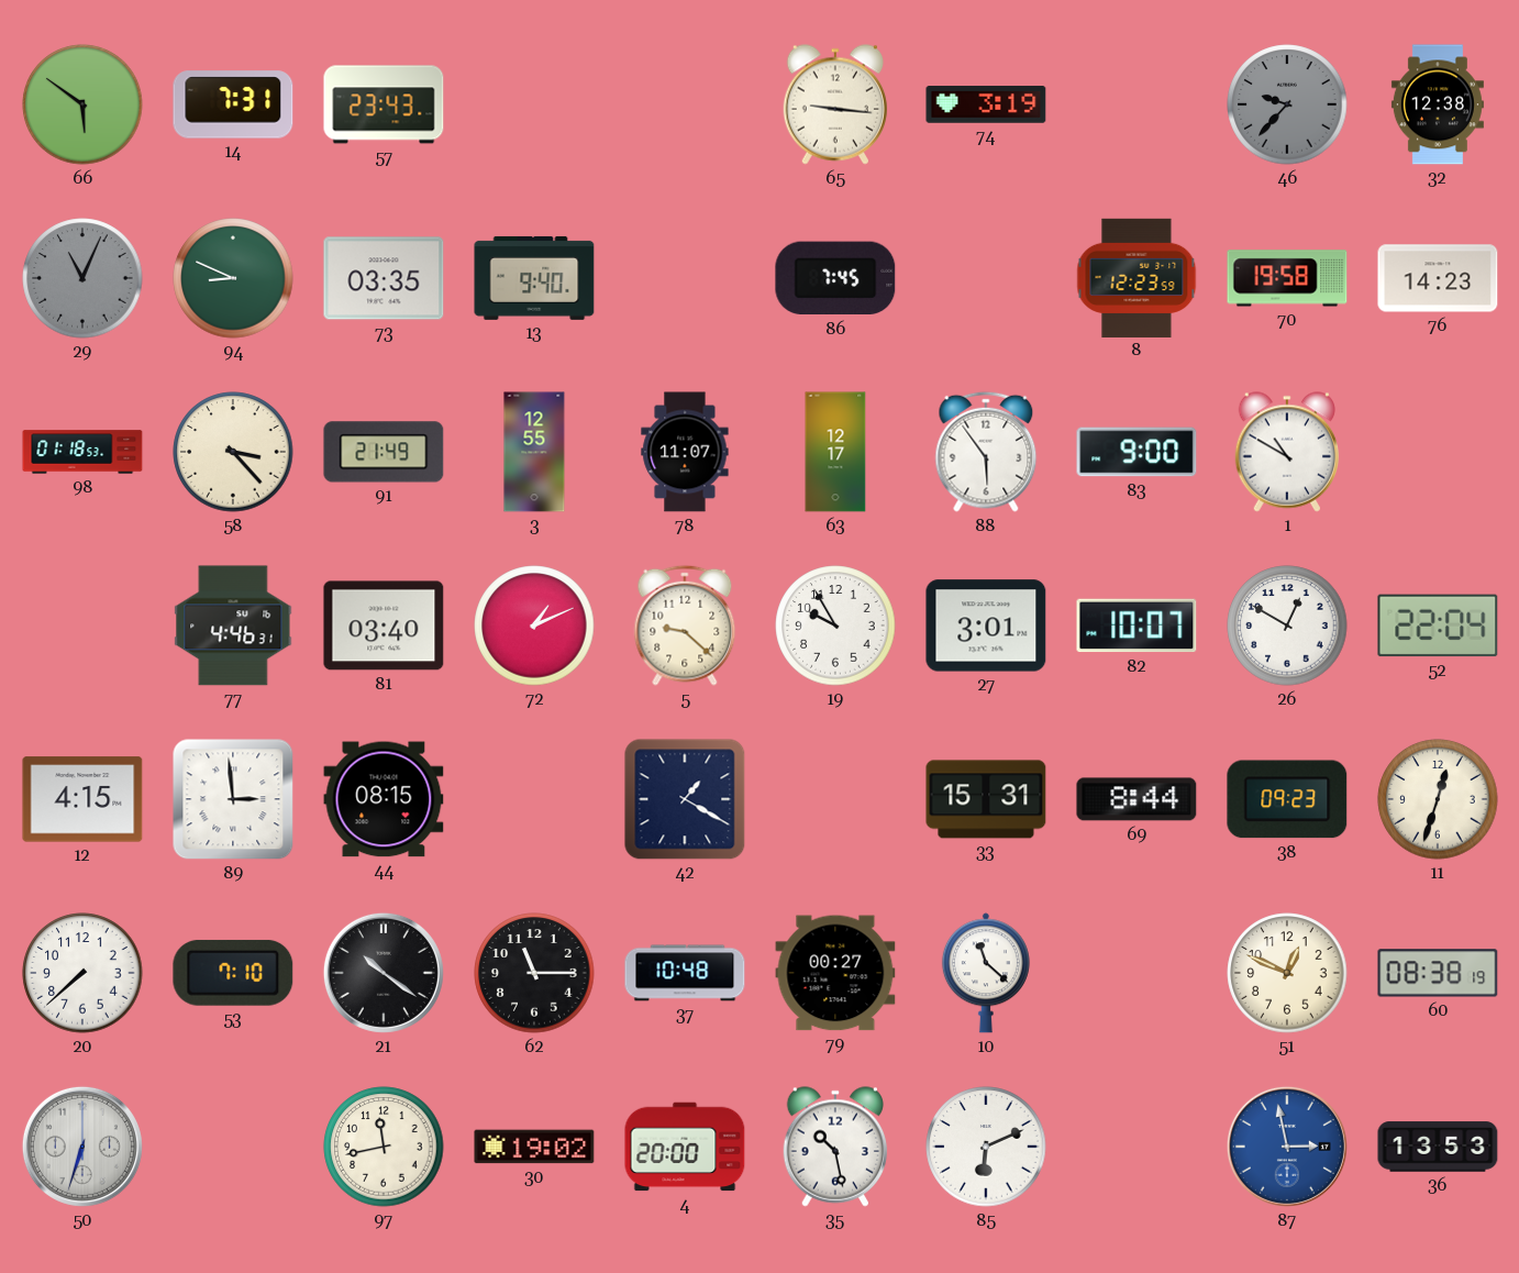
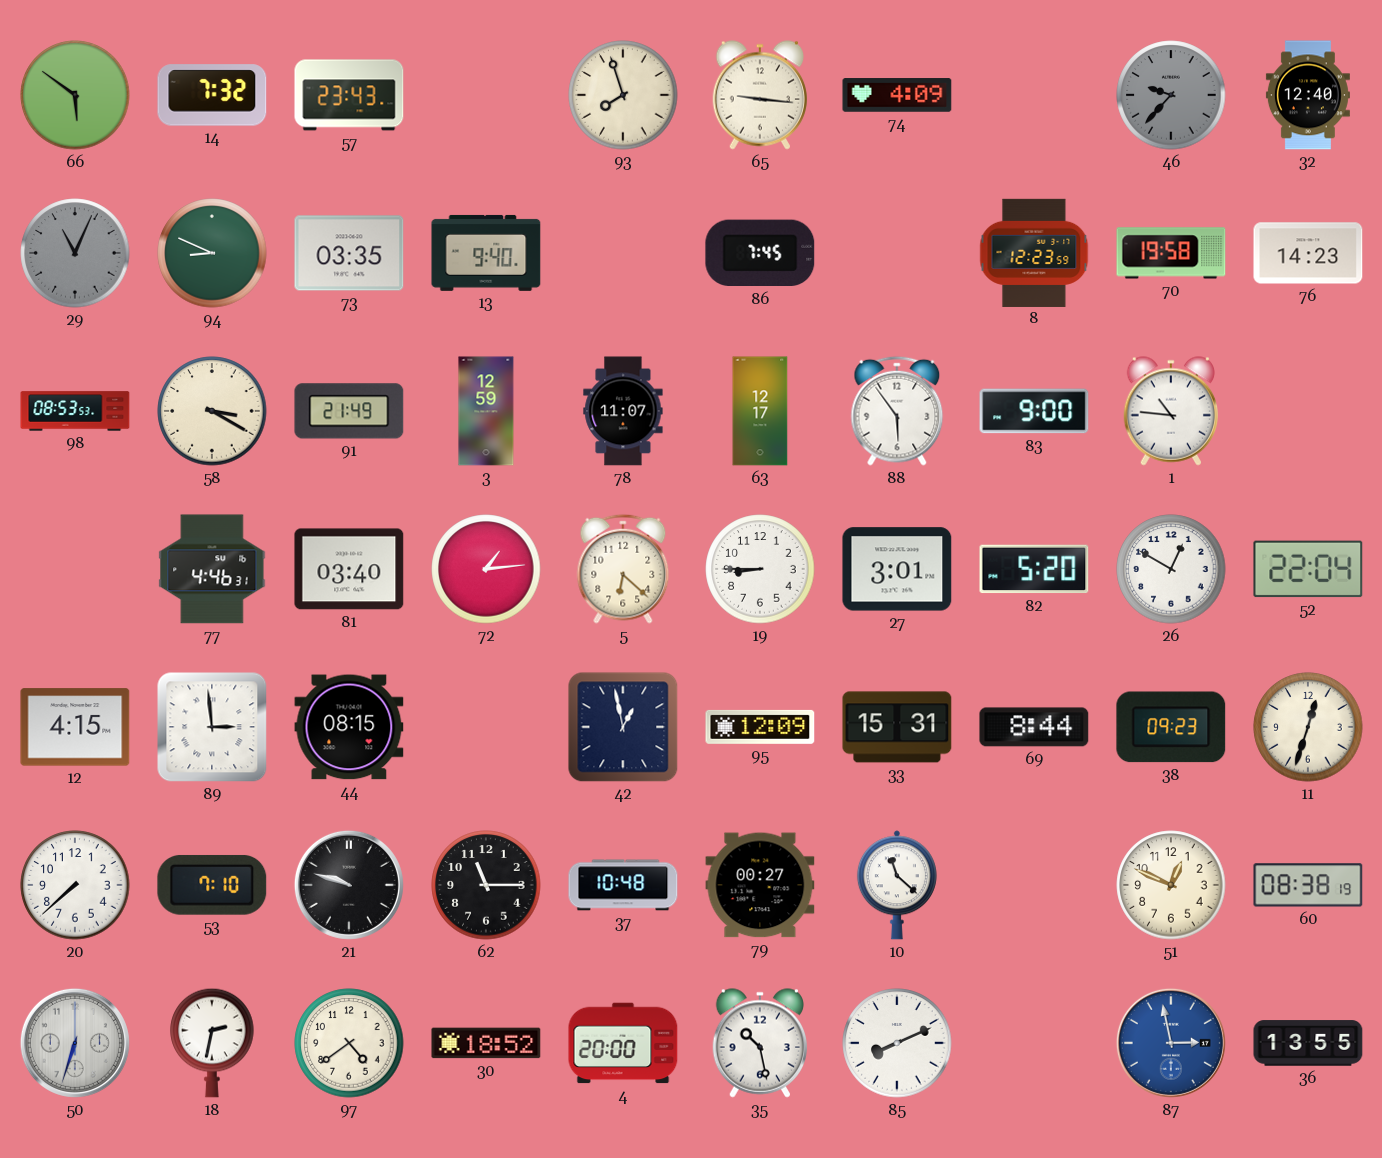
14: 7:31 -> 7:32 (212, 95)
93: none -> 7:57 (623, 95)
74: 3:19 -> 4:09 (897, 95)
32: 12:38 -> 12:40 (1308, 95)
98: 01:18 -> 08:53 (75, 411)
58: 3:23 -> 3:20 (212, 411)
3: 12:55 -> 12:59 (486, 411)
1: 10:50 -> 10:46 (1170, 411)
72: 1:11 -> 1:14 (486, 569)
5: 9:22 -> 6:22 (623, 569)
19: 9:55 -> 8:45 (760, 569)
82: 10:07 -> 5:20 (1034, 569)
42: 1:20 -> 12:58 (623, 727)
95: none -> 12:09 (760, 727)
21: 10:21 -> 9:48 (349, 885)
18: none -> 2:32 (212, 1043)
97: 11:43 -> 4:39 (349, 1043)
30: 19:02 -> 18:52 (486, 1043)
85: 6:11 -> 8:11 (897, 1043)
36: 13:53 -> 13:55 (1308, 1043)
